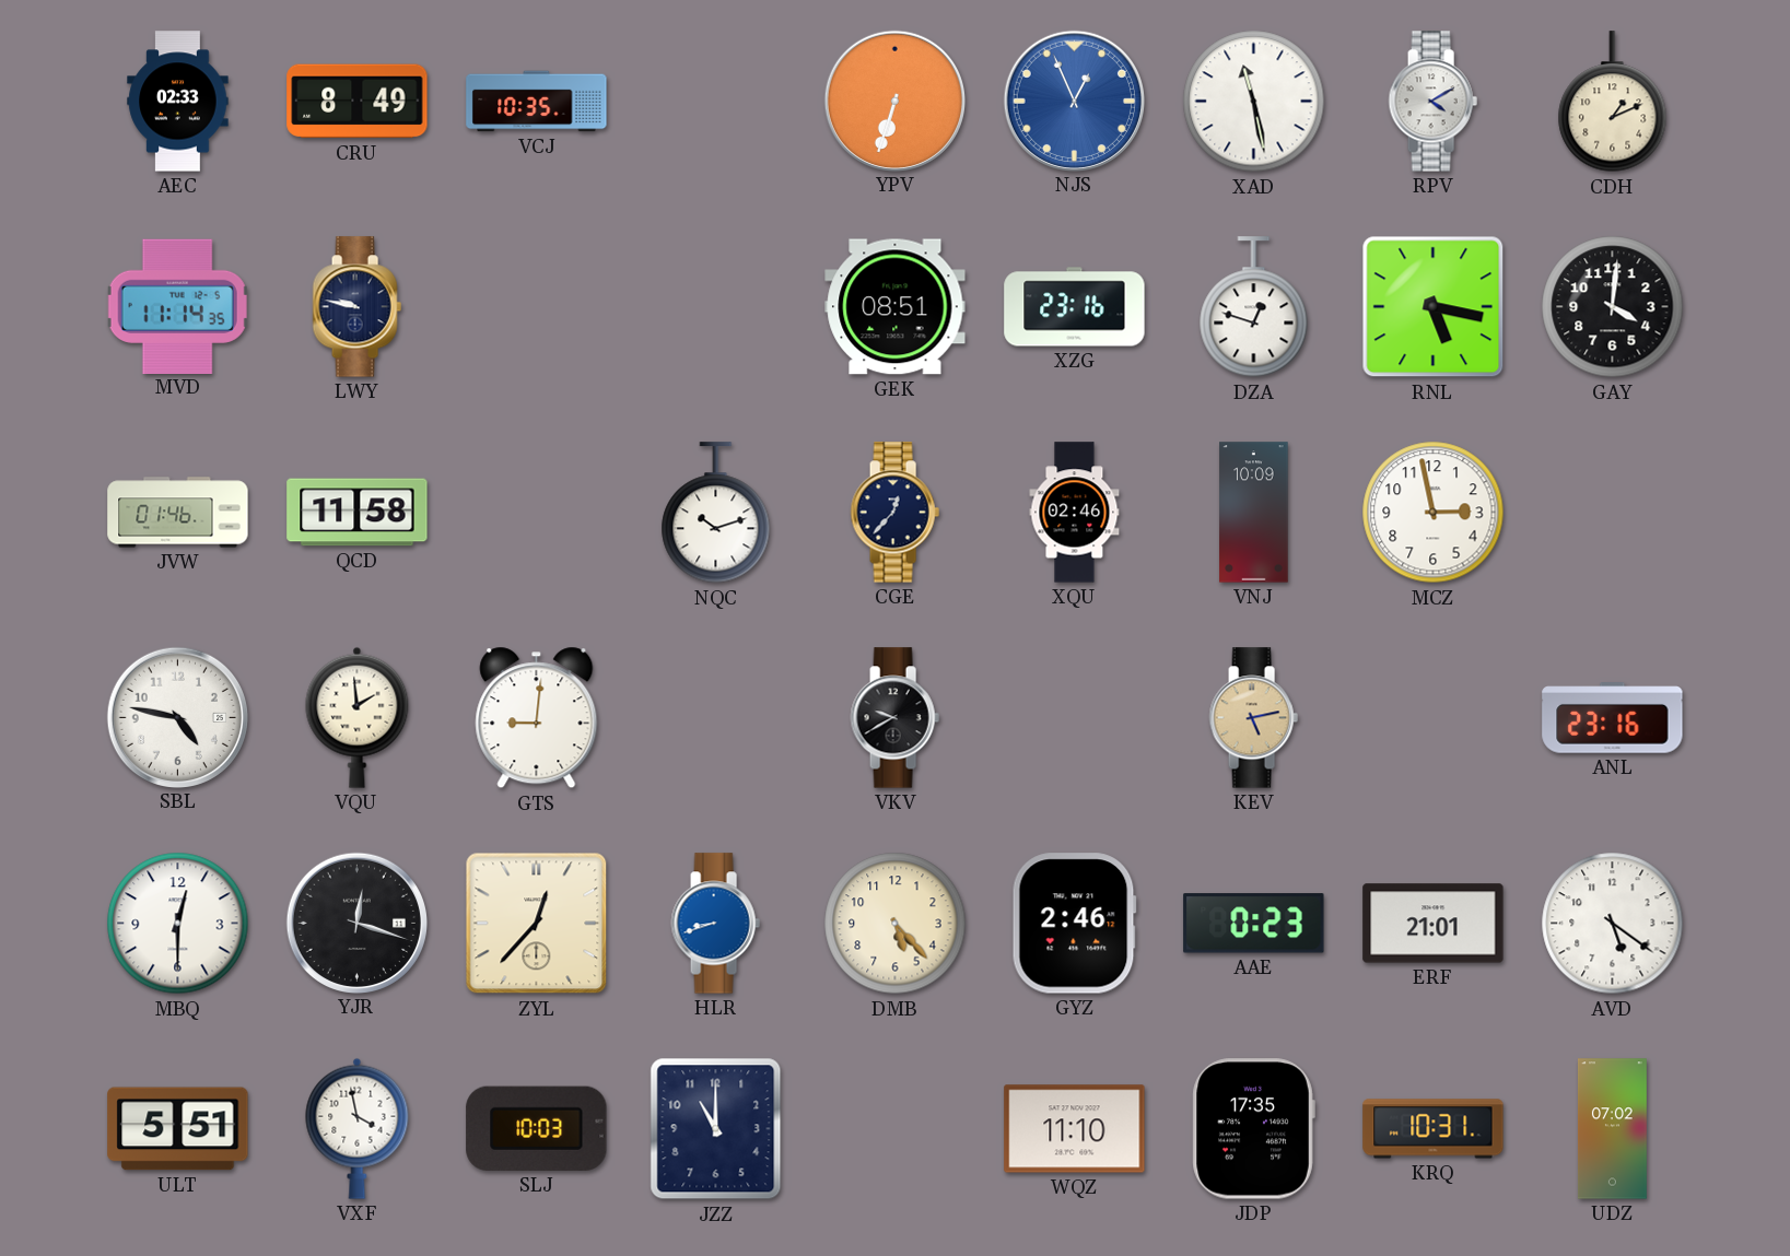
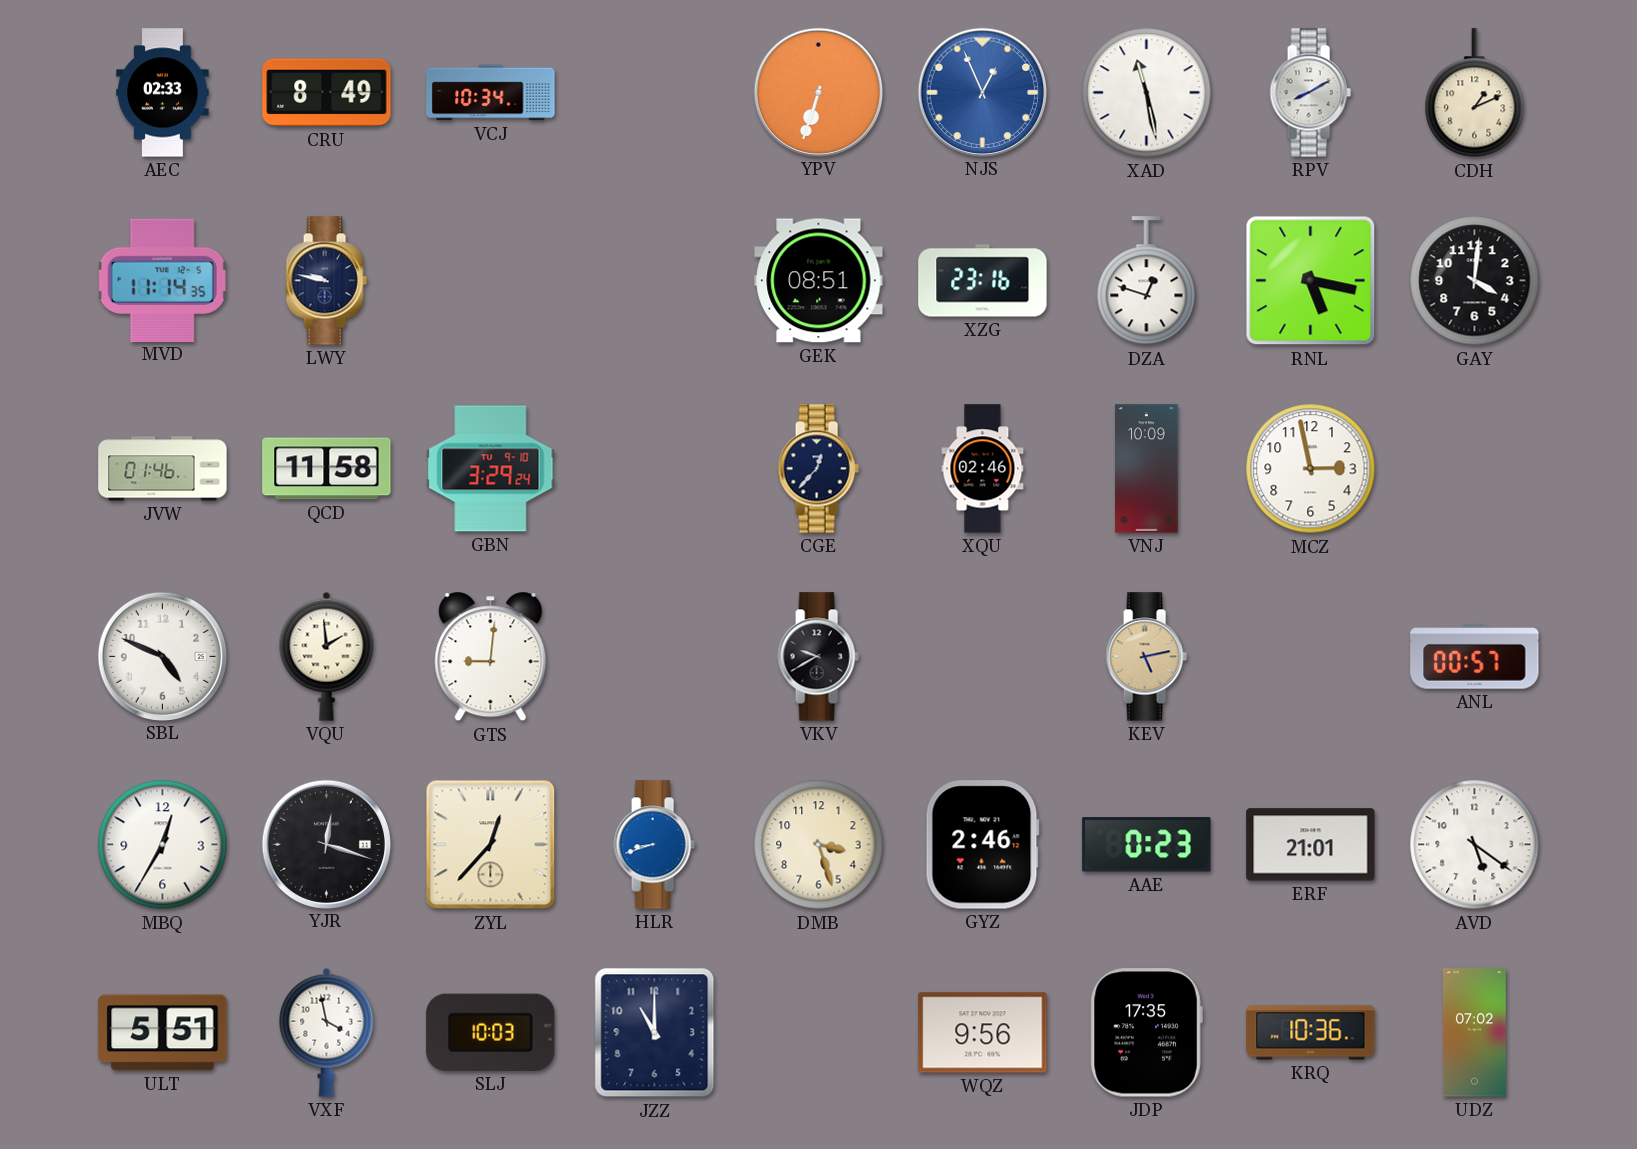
VCJ: 10:35 -> 10:34 (491, 93)
RPV: 4:10 -> 8:10 (1310, 93)
GBN: none -> 3:29 (491, 469)
NQC: 10:12 -> none (716, 513)
SBL: 4:47 -> 4:49 (162, 656)
ANL: 23:16 -> 00:57 (1475, 657)
MBQ: 12:30 -> 12:35 (163, 845)
DMB: 5:23 -> 3:27 (819, 845)
WQZ: 11:10 -> 9:56 (983, 1033)
KRQ: 10:31 -> 10:36 (1311, 1033)
